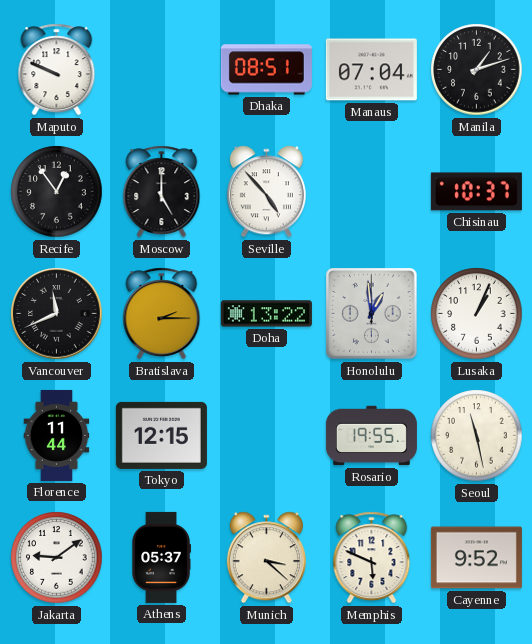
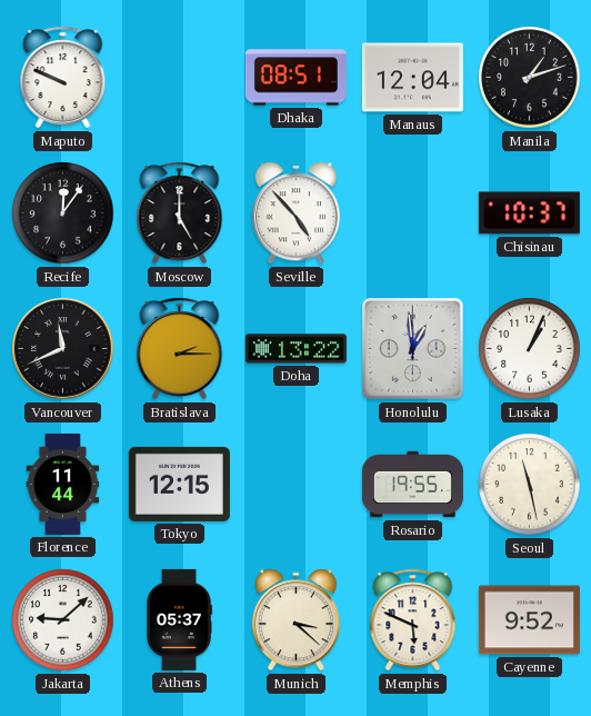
Manaus: 07:04 -> 12:04 (412, 78)
Recife: 12:54 -> 12:06 (63, 213)
Jakarta: 9:09 -> 9:08 (63, 620)
